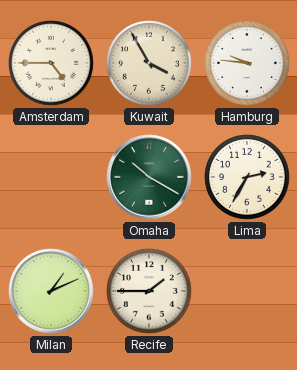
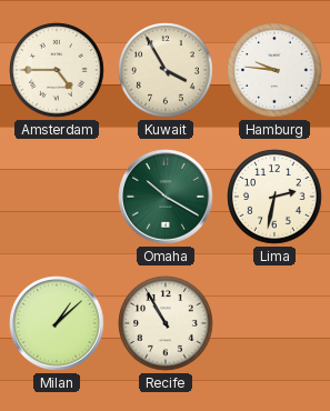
Lima: 2:35 -> 2:32 (274, 197)
Milan: 1:11 -> 1:08 (57, 323)
Recife: 1:45 -> 10:55 (166, 323)
